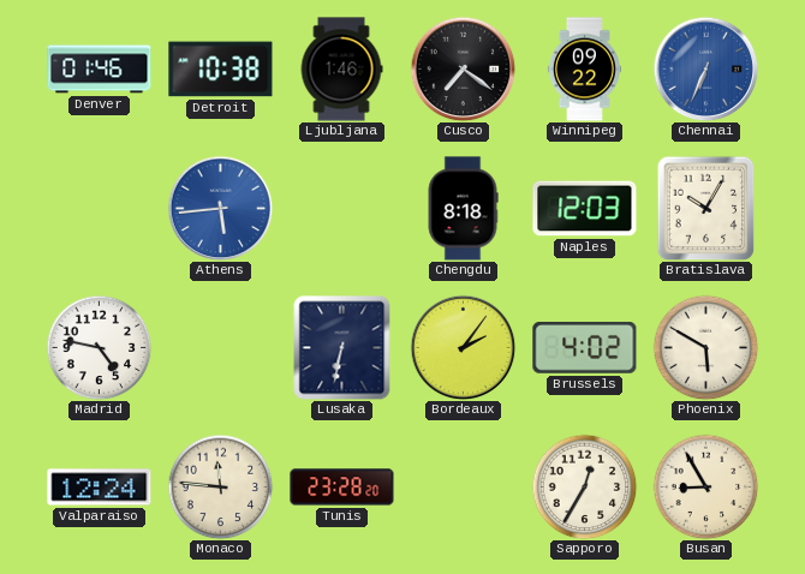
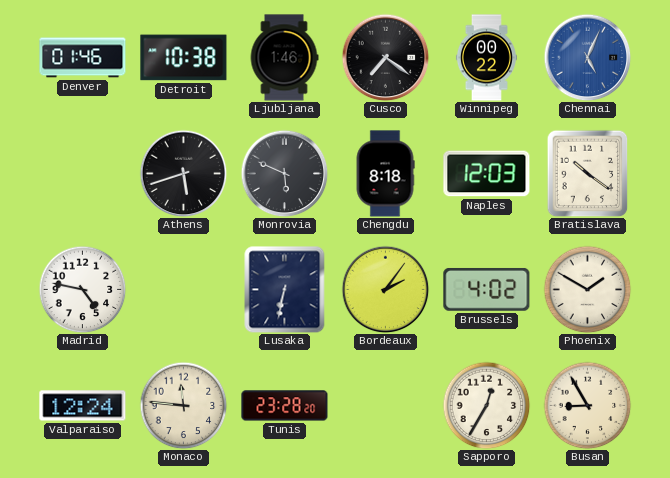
Winnipeg: 09:22 -> 00:22 (486, 58)
Chennai: 6:34 -> 5:04 (587, 57)
Athens: 5:44 -> 5:42 (183, 173)
Athens dial: blue -> black (183, 173)
Monrovia: none -> 5:49 (284, 173)
Bratislava: 10:05 -> 10:21 (588, 173)
Phoenix: 5:50 -> 1:50 (587, 289)
